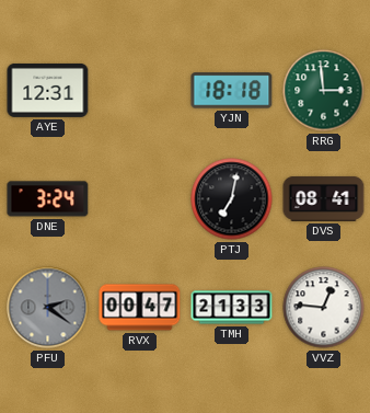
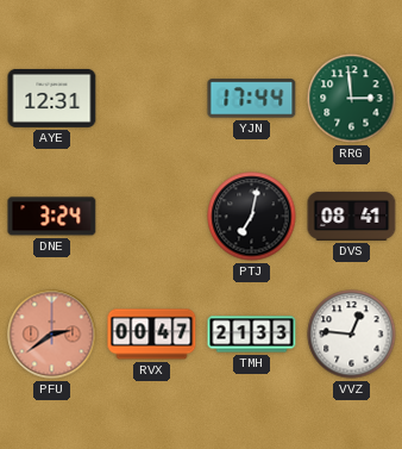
YJN: 18:18 -> 17:44 (252, 99)
PFU: 2:21 -> 2:39 (52, 335)
PFU dial: grey -> salmon (52, 335)
